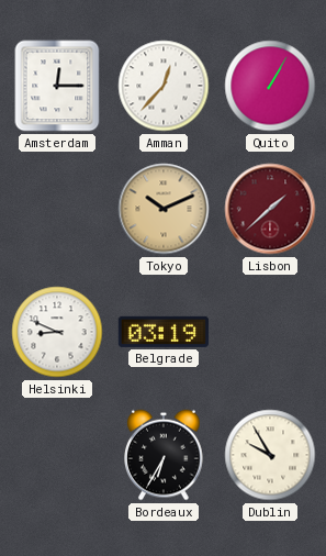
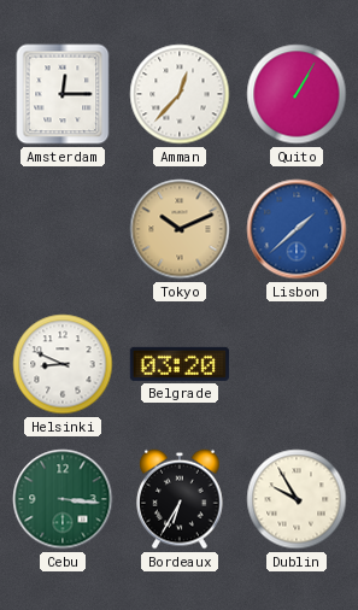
Lisbon dial: burgundy -> blue (297, 229)
Belgrade: 03:19 -> 03:20 (180, 364)
Cebu: none -> 3:16 (63, 499)
